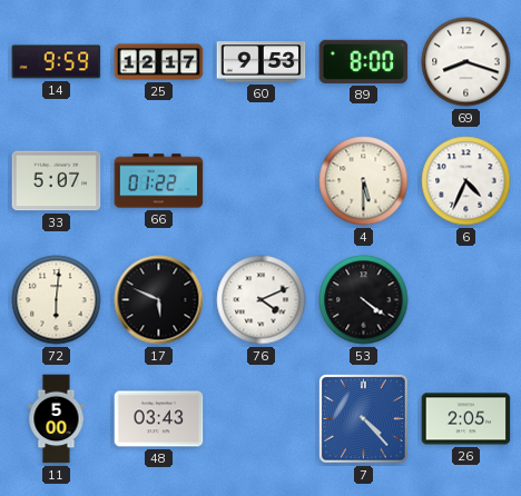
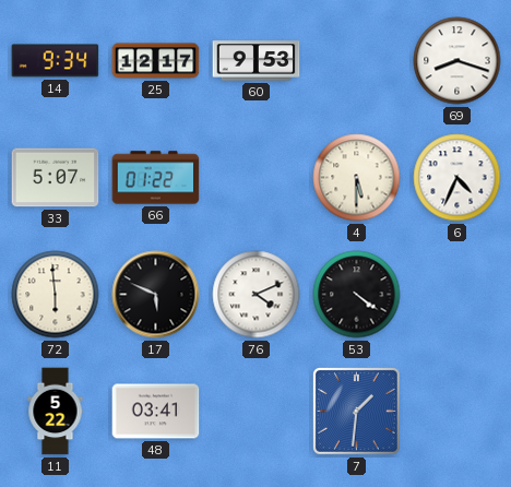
14: 9:59 -> 9:34 (56, 61)
89: 8:00 -> none (364, 61)
72: 6:01 -> 5:59 (56, 295)
11: 5:00 -> 5:22 (56, 412)
48: 03:43 -> 03:41 (156, 412)
7: 4:23 -> 1:31 (356, 411)
26: 2:05 -> none (466, 419)
